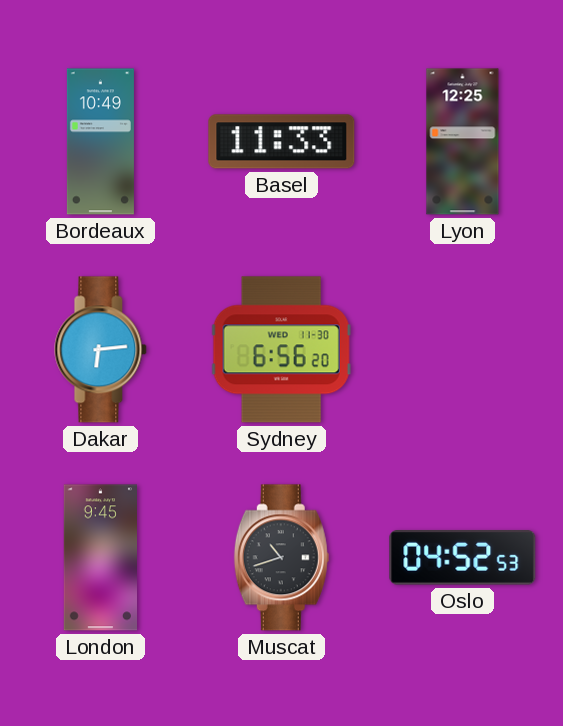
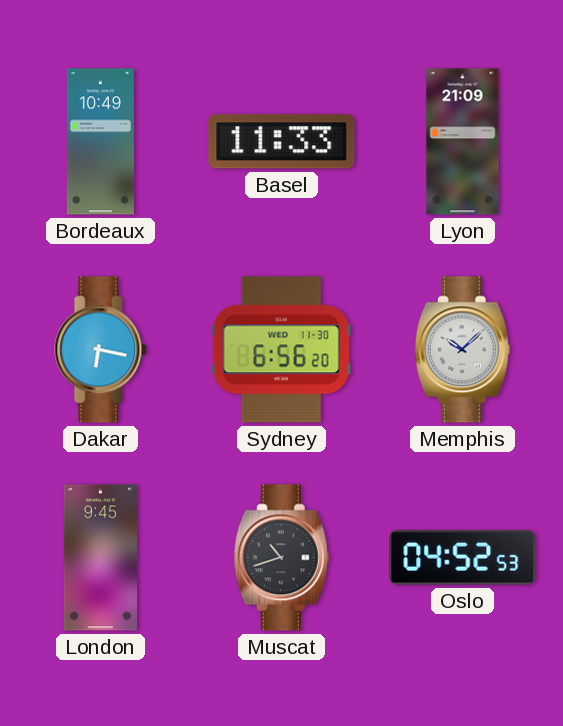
Lyon: 12:25 -> 21:09 (463, 142)
Dakar: 6:14 -> 6:17 (101, 350)
Memphis: none -> 10:08 (462, 350)
